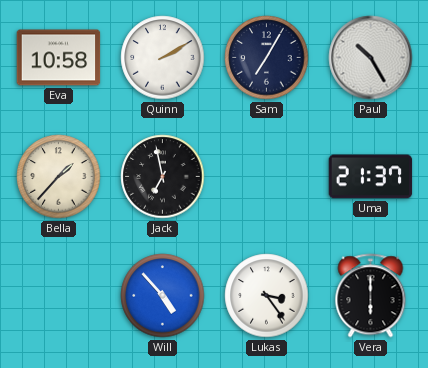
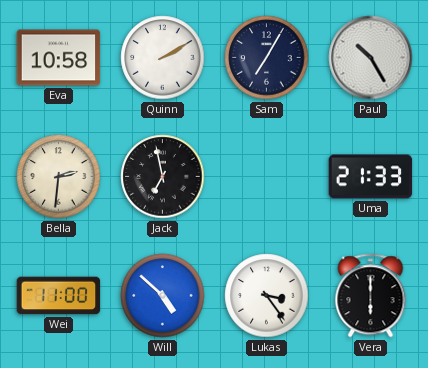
Bella: 1:37 -> 2:31 (59, 177)
Uma: 21:37 -> 21:33 (371, 177)
Wei: none -> 11:00 (59, 296)
Will: 4:53 -> 4:52 (163, 296)
